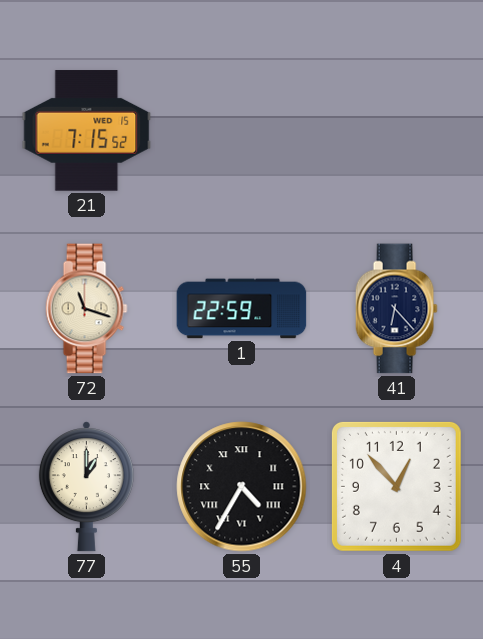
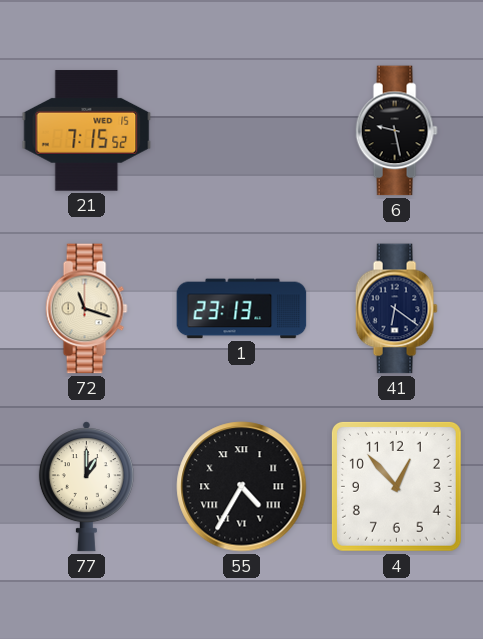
6: none -> 9:28 (396, 131)
1: 22:59 -> 23:13 (242, 309)
41: 6:23 -> 6:21 (396, 309)
